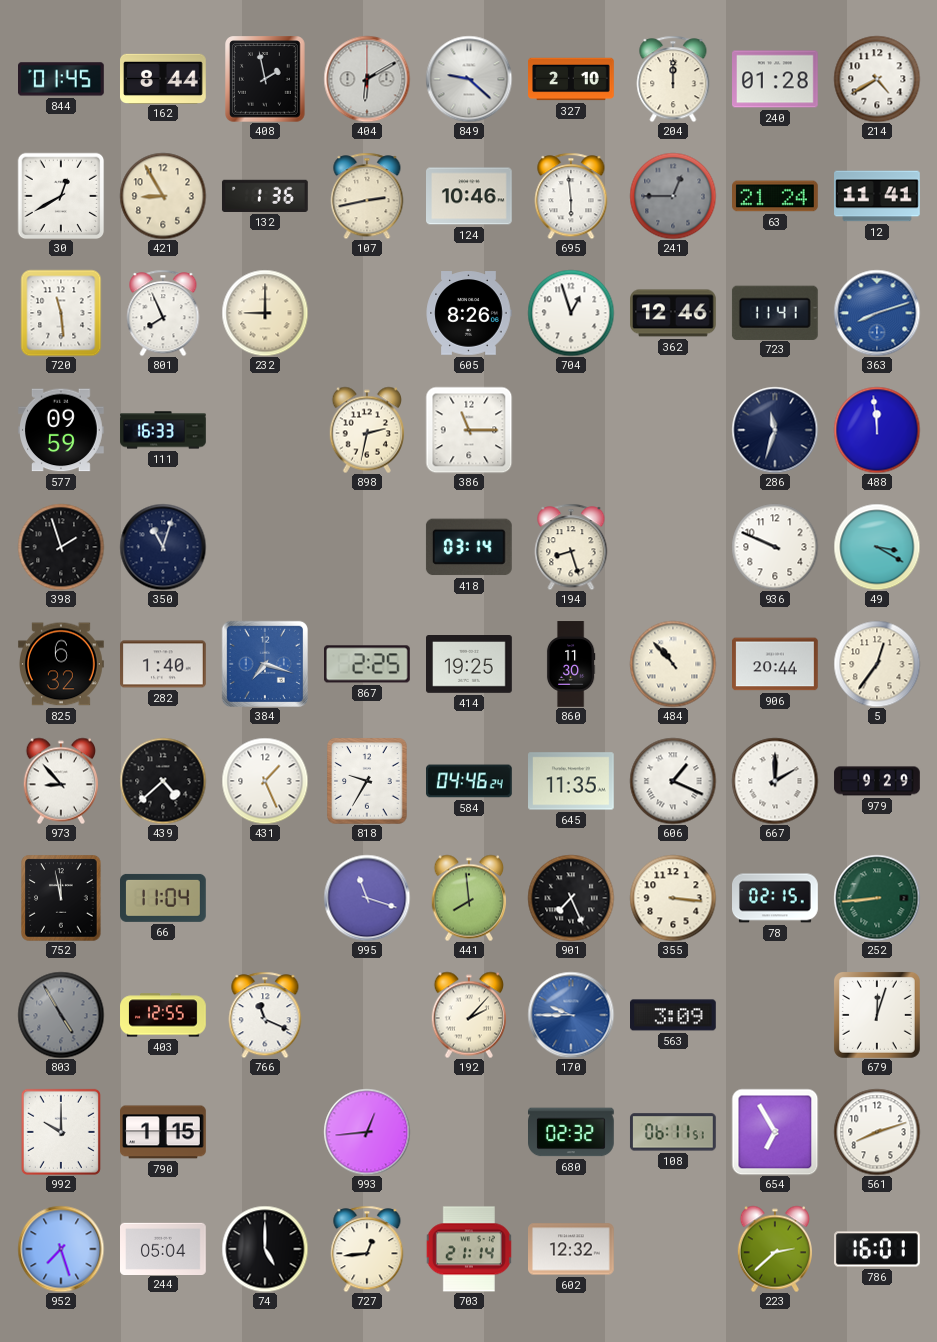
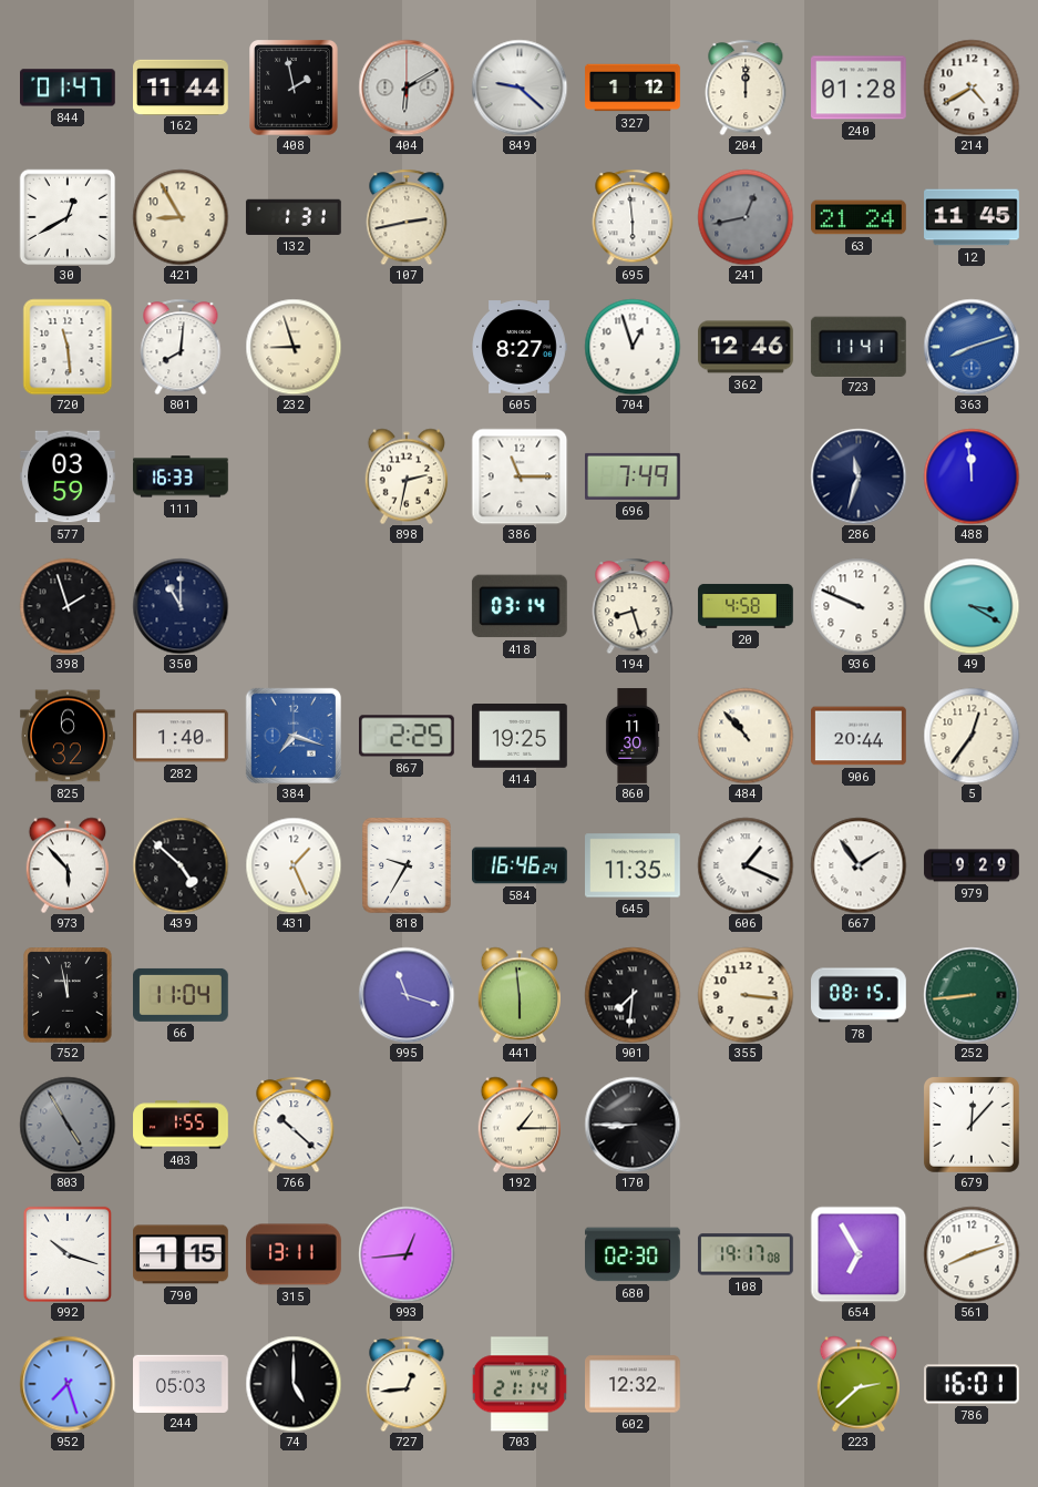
844: 01:45 -> 01:47 (69, 88)
162: 8:44 -> 11:44 (181, 86)
327: 2:10 -> 1:12 (633, 88)
132: 1:36 -> 1:31 (294, 217)
124: 10:46 -> none (470, 196)
241: 12:45 -> 12:43 (746, 217)
12: 11:41 -> 11:45 (972, 217)
801: 7:56 -> 8:01 (181, 347)
232: 9:00 -> 8:57 (294, 347)
605: 8:26 -> 8:27 (520, 347)
577: 09:59 -> 03:59 (69, 476)
696: none -> 7:49 (634, 476)
350: 11:03 -> 11:00 (181, 606)
20: none -> 4:58 (746, 606)
973: 8:53 -> 5:53 (66, 865)
439: 4:38 -> 4:52 (181, 865)
584: 04:46 -> 16:46 (521, 865)
667: 2:00 -> 1:54 (859, 865)
441: 7:59 -> 5:59 (518, 995)
901: 7:26 -> 7:31 (633, 995)
78: 02:15 -> 08:15 (860, 995)
403: 12:55 -> 1:55 (181, 1125)
766: 11:19 -> 10:22 (294, 1125)
192: 2:07 -> 1:15 (518, 1125)
170: 9:45 -> 8:45 (633, 1125)
170 dial: blue -> black (633, 1125)
563: 3:09 -> none (674, 1015)
679: 12:03 -> 12:07 (972, 1125)
992: 10:00 -> 10:18 (68, 1254)
315: none -> 13:11 (294, 1254)
680: 02:32 -> 02:30 (634, 1254)
108: 06:11 -> 19:17 (746, 1254)
244: 05:04 -> 05:03 (182, 1383)
